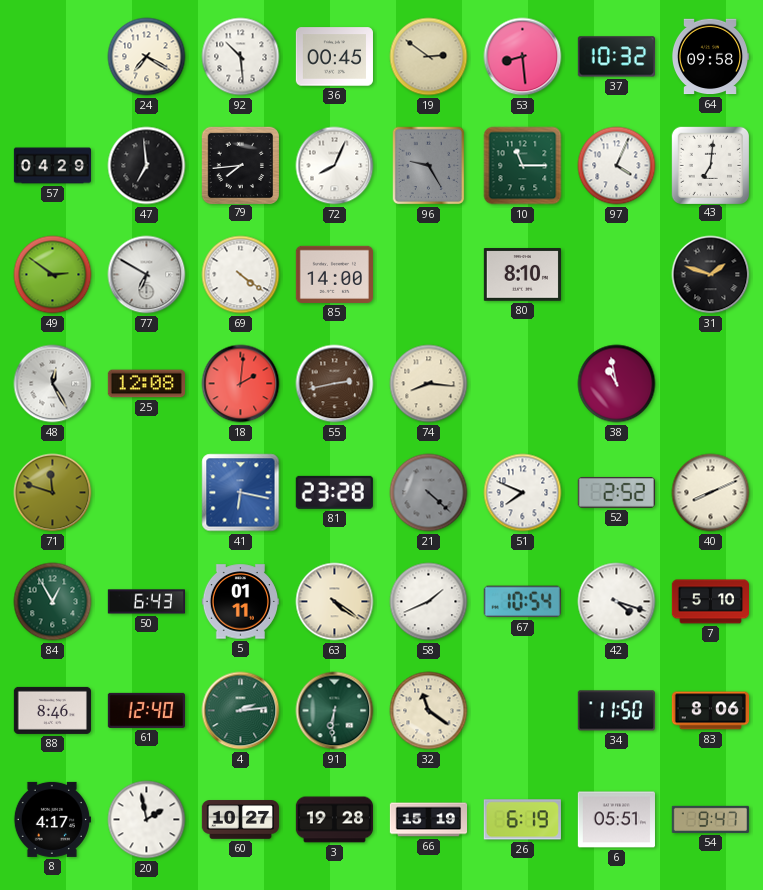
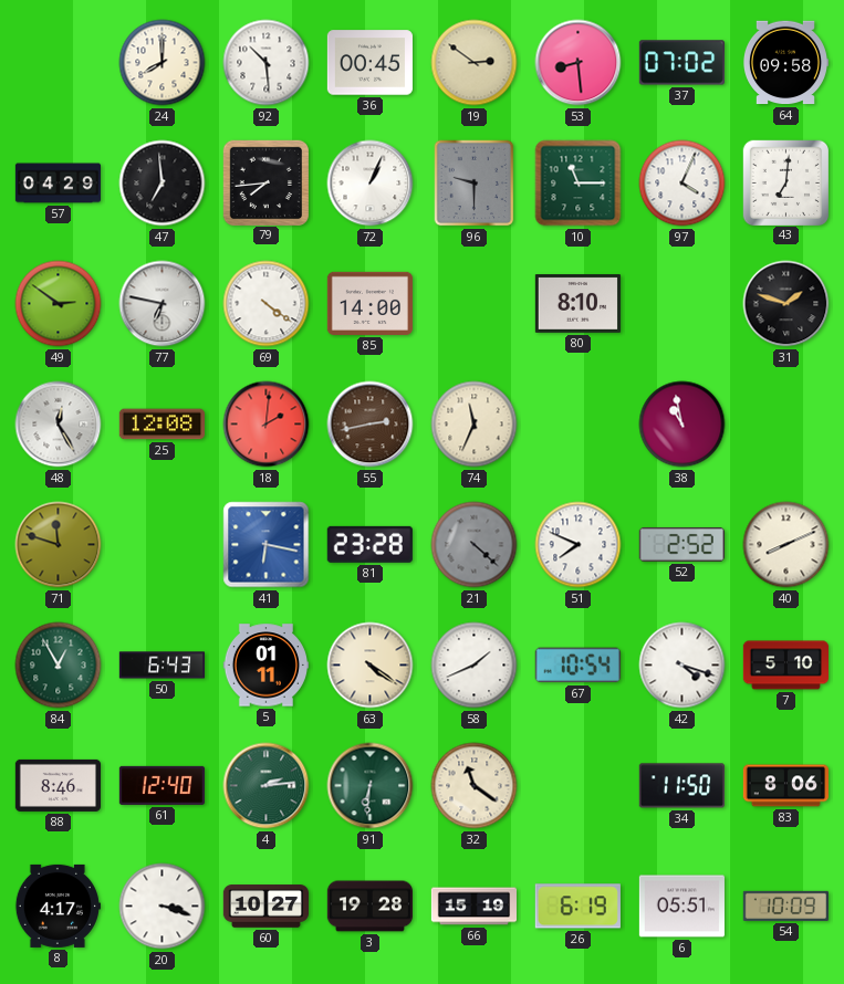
24: 7:20 -> 8:00 (163, 63)
37: 10:32 -> 07:02 (681, 63)
72: 8:04 -> 1:04 (371, 184)
96: 9:25 -> 9:30 (475, 184)
77: 6:50 -> 6:47 (163, 304)
74: 8:16 -> 11:34 (475, 425)
20: 1:58 -> 3:18 (163, 907)
54: 9:47 -> 10:09 (785, 906)
